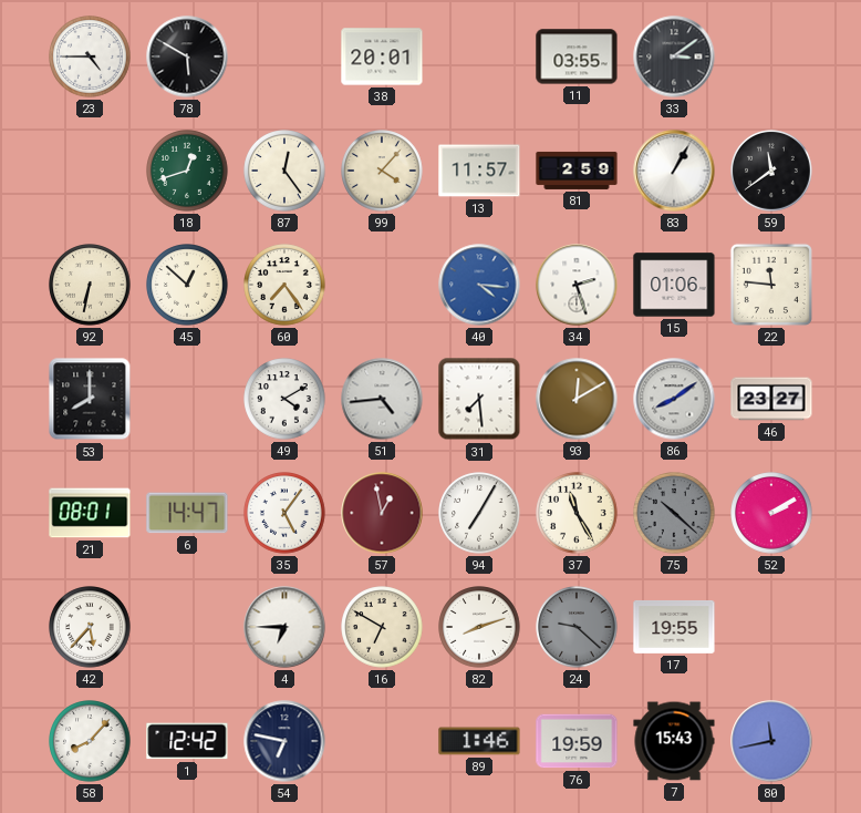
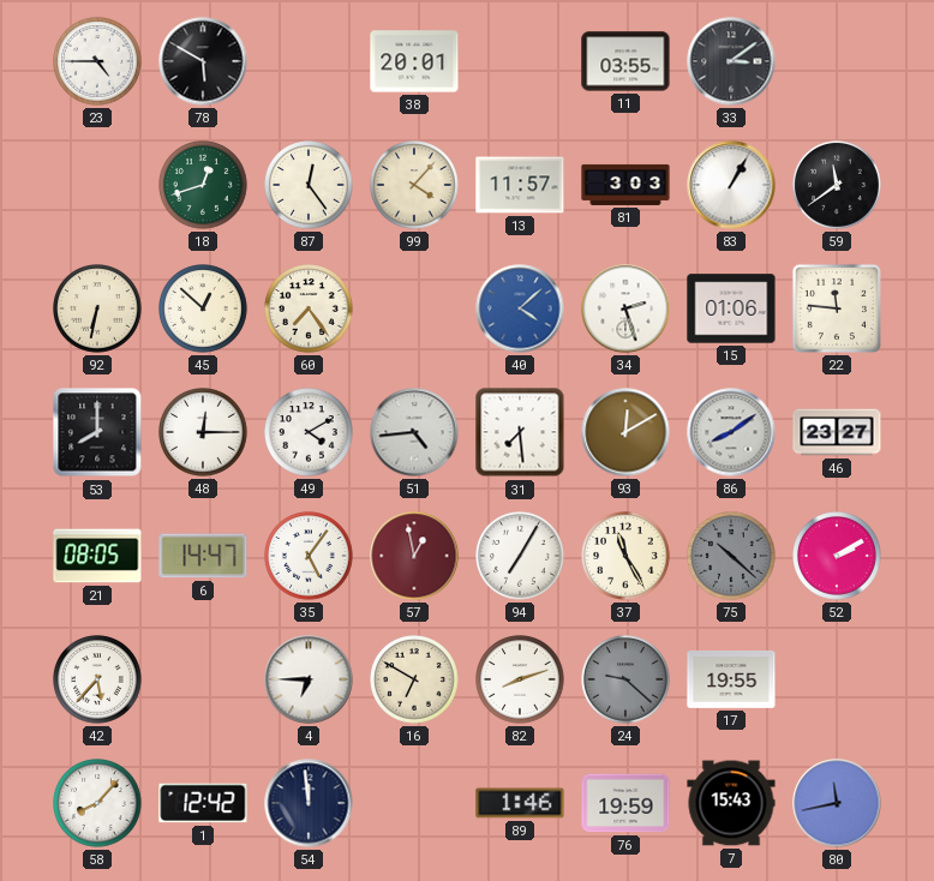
81: 2:59 -> 3:03 (625, 185)
40: 4:16 -> 4:08 (520, 308)
48: none -> 12:15 (203, 432)
21: 08:01 -> 08:05 (97, 556)
54: 6:47 -> 11:59 (309, 803)
